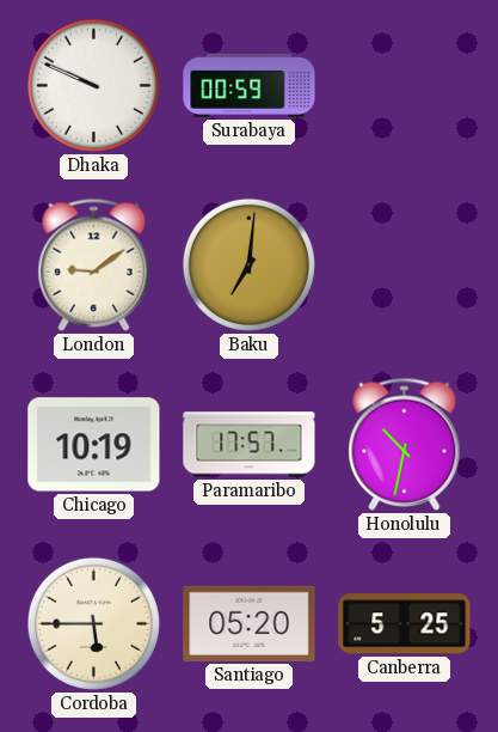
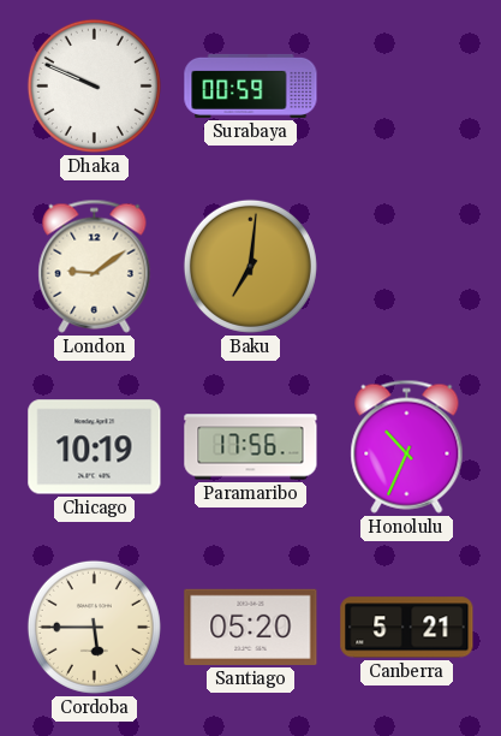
Paramaribo: 17:57 -> 17:56 (251, 447)
Honolulu: 10:32 -> 10:34 (407, 446)
Canberra: 5:25 -> 5:21 (407, 628)
